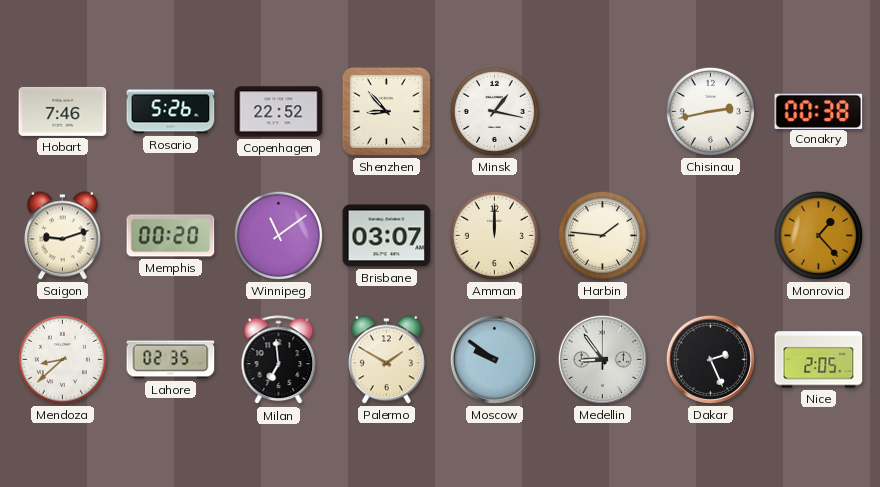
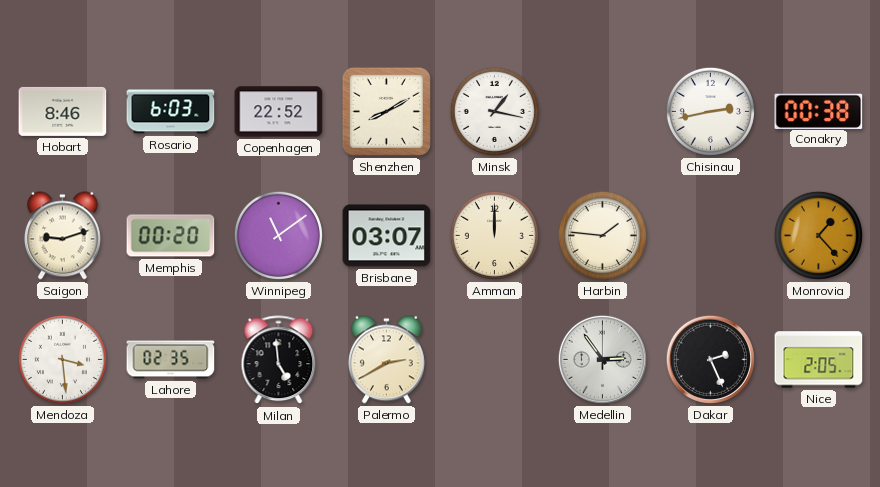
Hobart: 7:46 -> 8:46 (63, 111)
Rosario: 5:26 -> 6:03 (171, 112)
Shenzhen: 8:53 -> 8:10 (386, 111)
Mendoza: 8:38 -> 3:29 (62, 359)
Milan: 6:59 -> 4:59 (279, 360)
Palermo: 1:50 -> 2:40 (386, 360)
Moscow: 9:51 -> none (494, 359)
Medellin: 8:54 -> 2:54 (602, 359)
